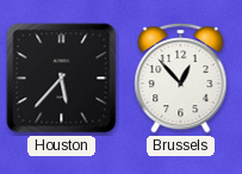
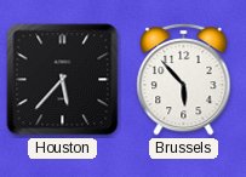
Brussels: 12:53 -> 5:53 (184, 79)
